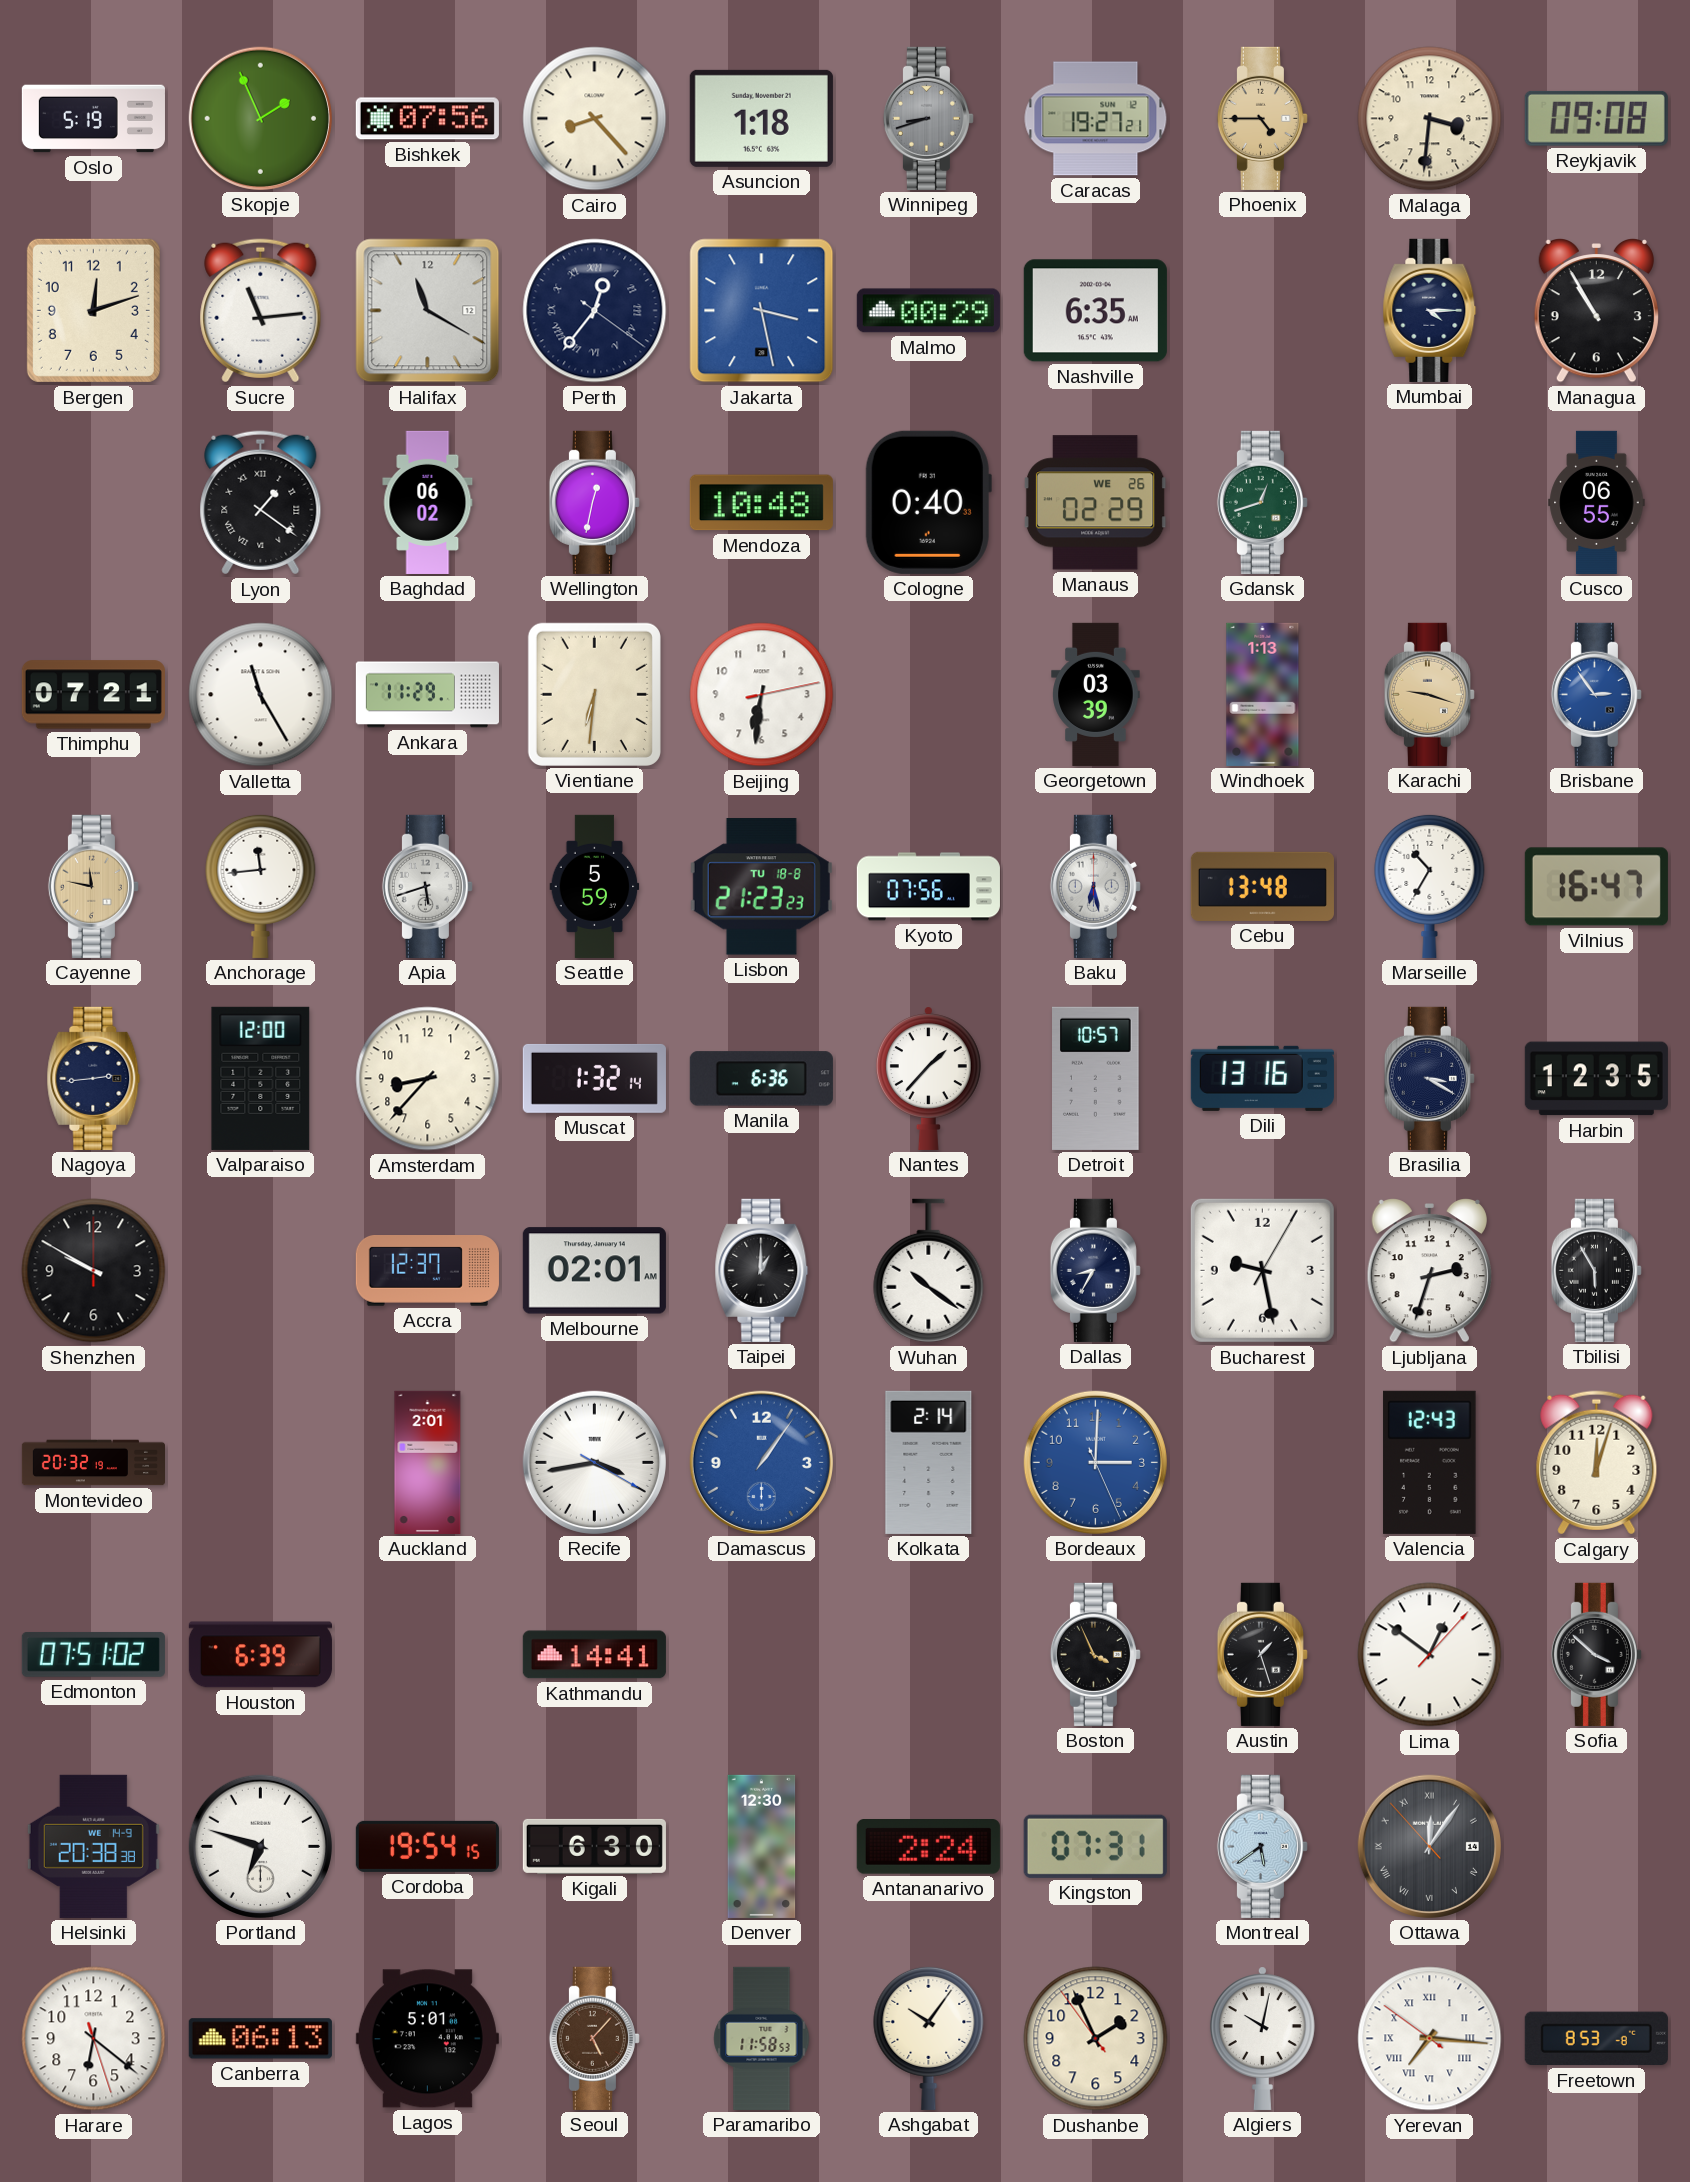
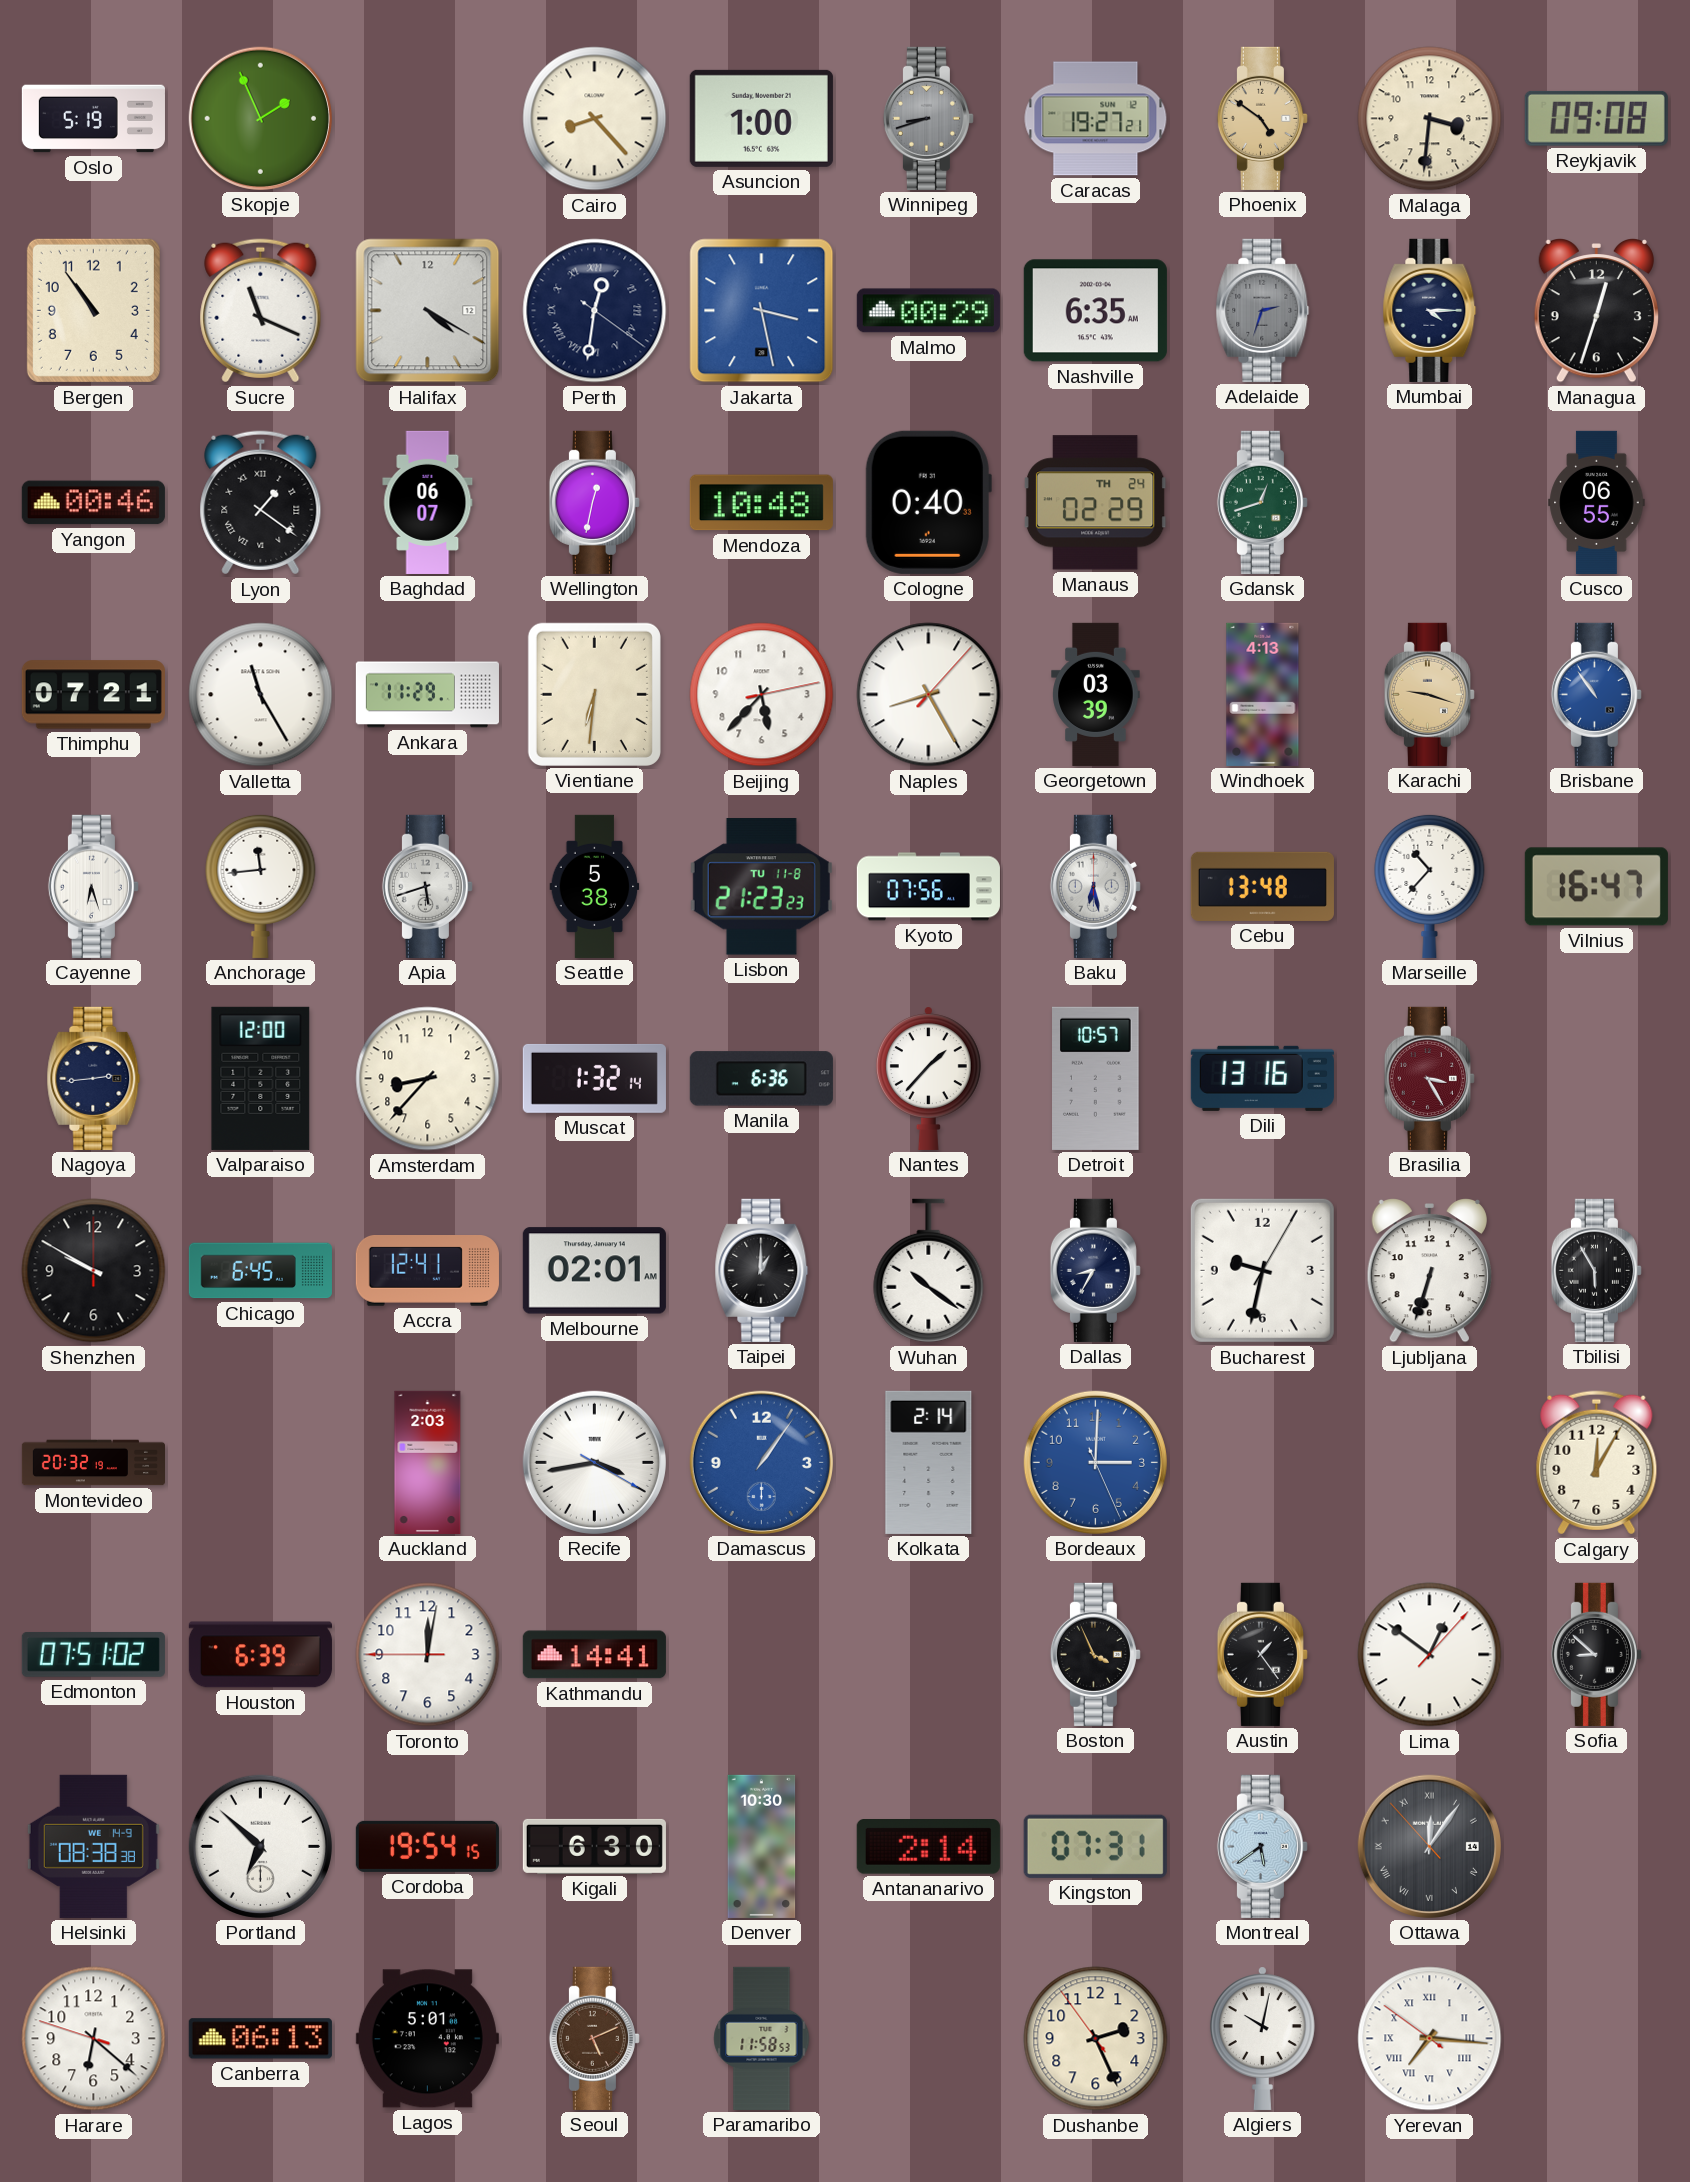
Bishkek: 07:56 -> none (427, 119)
Asuncion: 1:18 -> 1:00 (761, 118)
Phoenix: 4:45 -> 4:51 (1262, 118)
Bergen: 12:12 -> 10:54 (93, 310)
Sucre: 11:14 -> 11:19 (261, 311)
Halifax: 11:20 -> 4:20 (428, 311)
Perth: 12:36 -> 12:31 (595, 311)
Adelaide: none -> 2:33 (1263, 310)
Managua: 10:55 -> 12:33 (1596, 311)
Yangon: none -> 00:46 (93, 503)
Baghdad: 06:02 -> 06:07 (428, 502)
Manaus date: WE 26 -> TH 24 (1095, 503)
Beijing: 6:31 -> 5:37 (762, 695)
Naples: none -> 8:25 (929, 695)
Windhoek: 1:13 -> 4:13 (1263, 694)
Brisbane: 2:54 -> 10:54 (1596, 694)
Cayenne: 11:47 -> 6:27 (93, 886)
Cayenne dial: champagne -> white (93, 886)
Seattle: 5:59 -> 5:38 (595, 886)
Lisbon date: TU 18-8 -> TU 11-8 (761, 887)
Marseille: 10:35 -> 10:37 (1430, 886)
Brasilia: 3:20 -> 3:25 (1429, 1078)
Brasilia dial: navy -> burgundy (1429, 1078)
Harbin: 12:35 -> none (1596, 1079)
Chicago: none -> 6:45 (260, 1271)
Accra: 12:37 -> 12:41 (427, 1271)
Bucharest: 9:28 -> 9:32 (1262, 1270)
Ljubljana: 2:33 -> 6:33 (1429, 1271)
Auckland: 2:01 -> 2:03 (428, 1462)
Valencia: 12:43 -> none (1430, 1462)
Calgary: 12:03 -> 12:05 (1597, 1463)
Toronto: none -> 12:01 (428, 1655)
Austin: 1:27 -> 1:24 (1262, 1654)
Sofia: 3:52 -> 8:52 (1596, 1654)
Helsinki: 20:38 -> 08:38 (93, 1846)
Portland: 6:48 -> 6:52 (260, 1846)
Denver: 12:30 -> 10:30 (762, 1846)
Antananarivo: 2:24 -> 2:14 (928, 1847)
Harare: 6:21:27 -> 6:21:48 (94, 2039)
Seoul: 5:07 -> 5:11 (594, 2038)
Ashgabat: 10:06 -> none (929, 2038)
Dushanbe: 1:55 -> 2:25 (1096, 2039)
Freetown: 8:53 -> none (1596, 2039)
